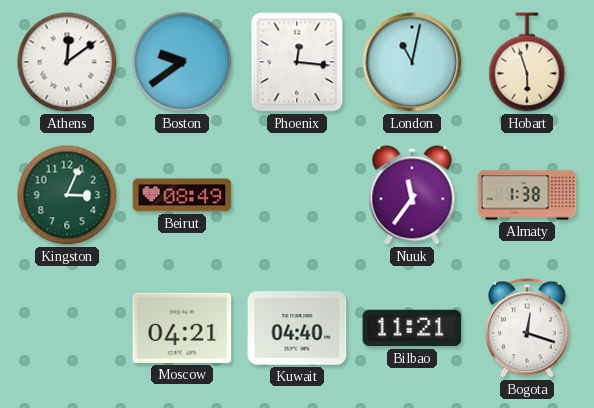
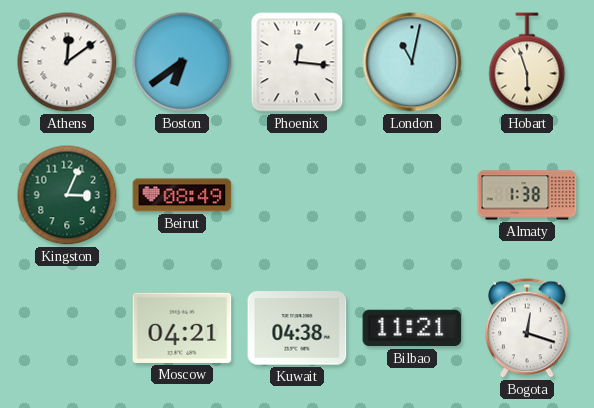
Boston: 9:39 -> 6:39 (182, 62)
Nuuk: 11:36 -> none (412, 195)
Kuwait: 04:40 -> 04:38 (297, 328)
